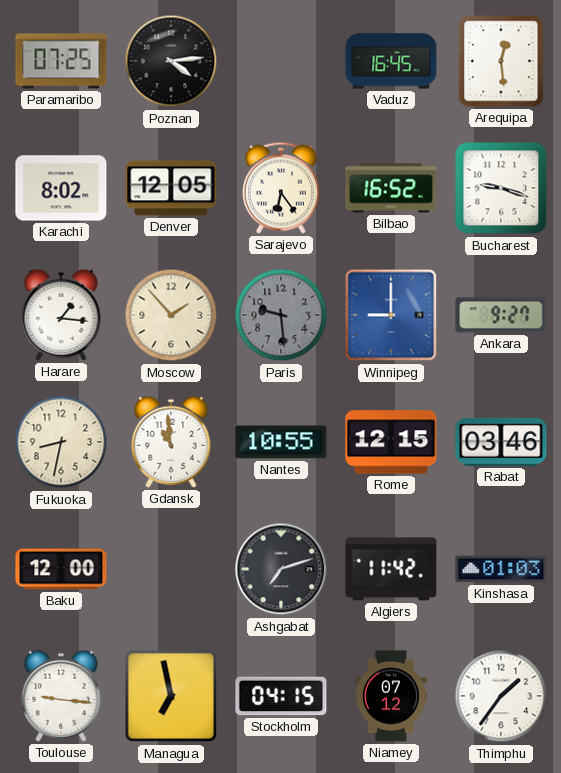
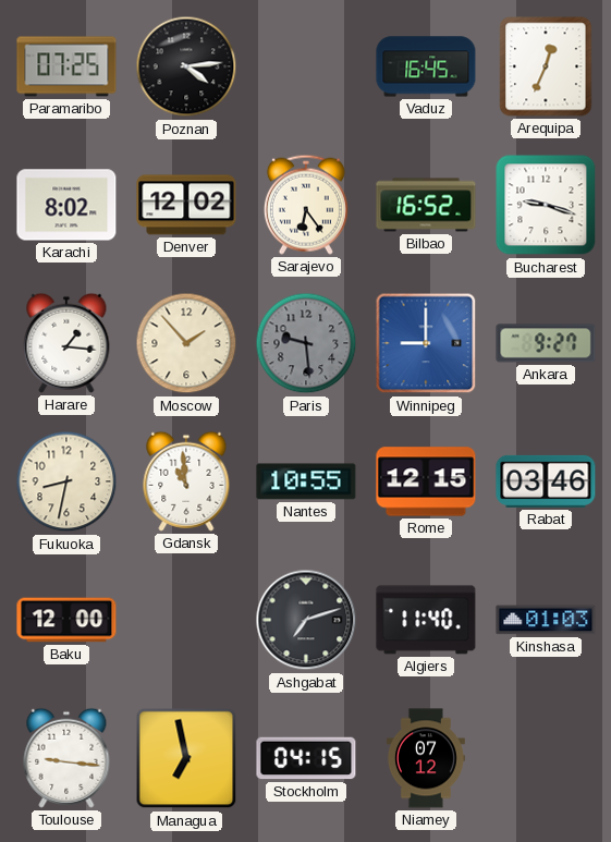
Arequipa: 12:29 -> 12:34 (546, 66)
Denver: 12:05 -> 12:02 (186, 205)
Algiers: 11:42 -> 11:40 (426, 620)
Thimphu: 1:36 -> none (501, 696)
